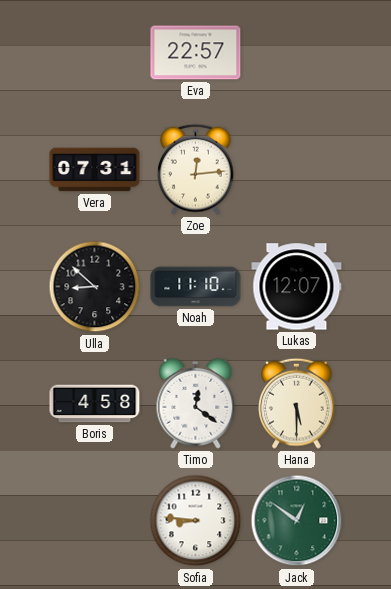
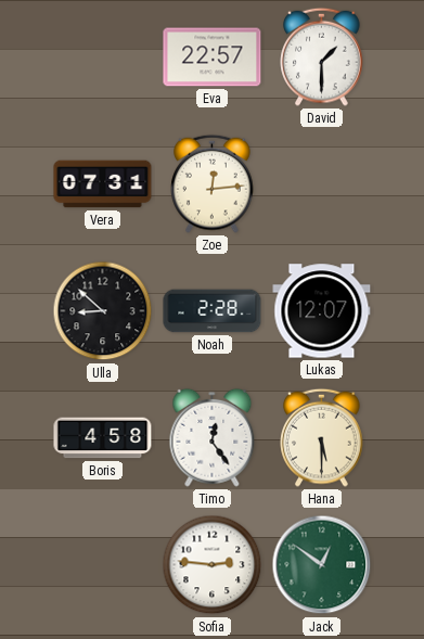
David: none -> 1:30 (322, 56)
Noah: 11:10 -> 2:28 (213, 311)
Timo: 12:21 -> 12:24 (213, 437)
Sofia: 8:46 -> 2:46 (213, 565)
